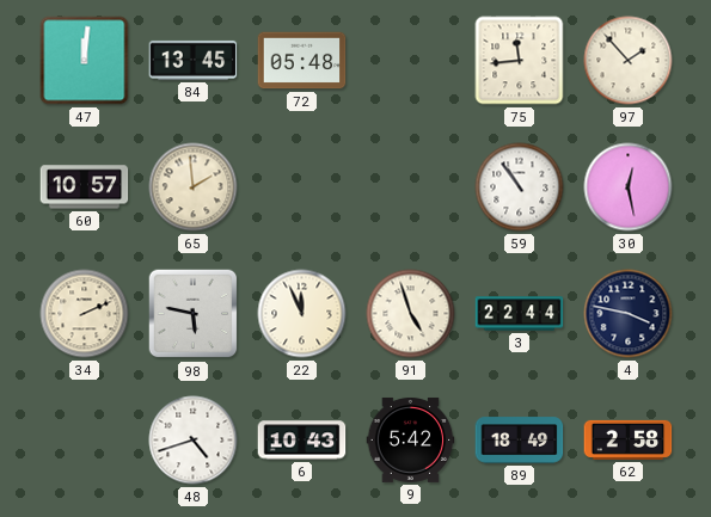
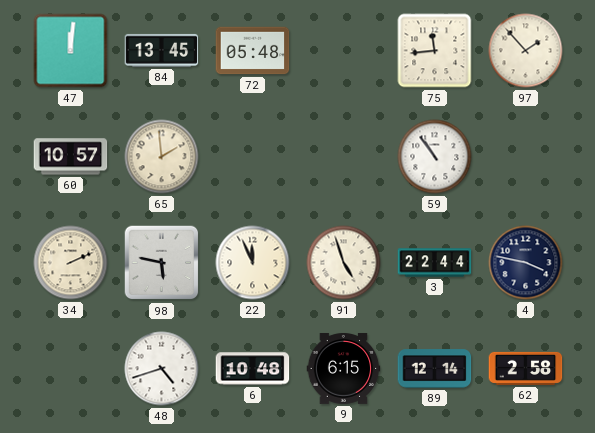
30: 12:28 -> none (629, 187)
6: 10:43 -> 10:48 (253, 369)
9: 5:42 -> 6:15 (344, 368)
89: 18:49 -> 12:14 (435, 369)
